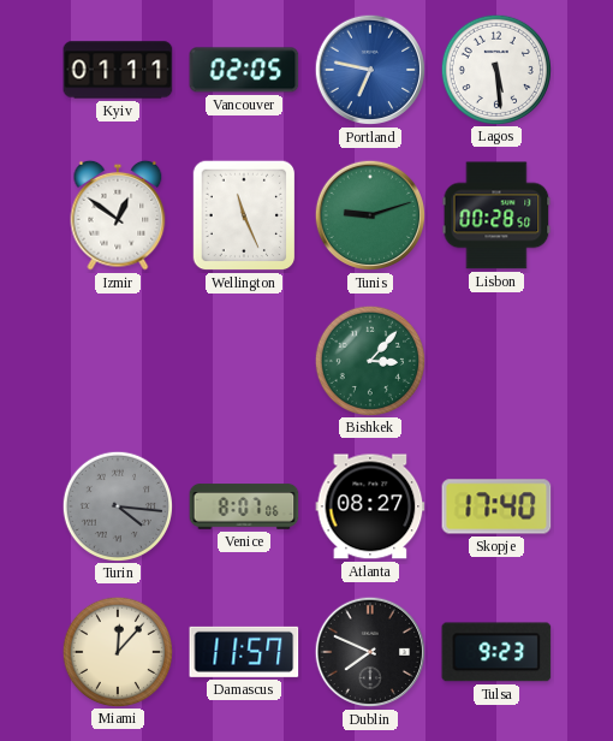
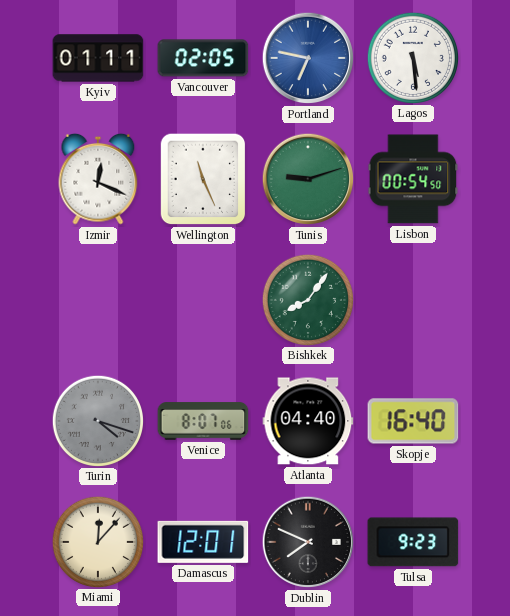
Izmir: 12:51 -> 12:19 (98, 179)
Lisbon: 00:28 -> 00:54 (413, 179)
Bishkek: 3:07 -> 8:06 (307, 299)
Turin: 4:16 -> 4:18 (97, 420)
Atlanta: 08:27 -> 04:40 (308, 421)
Skopje: 17:40 -> 16:40 (413, 421)
Damascus: 11:57 -> 12:01 (203, 542)
